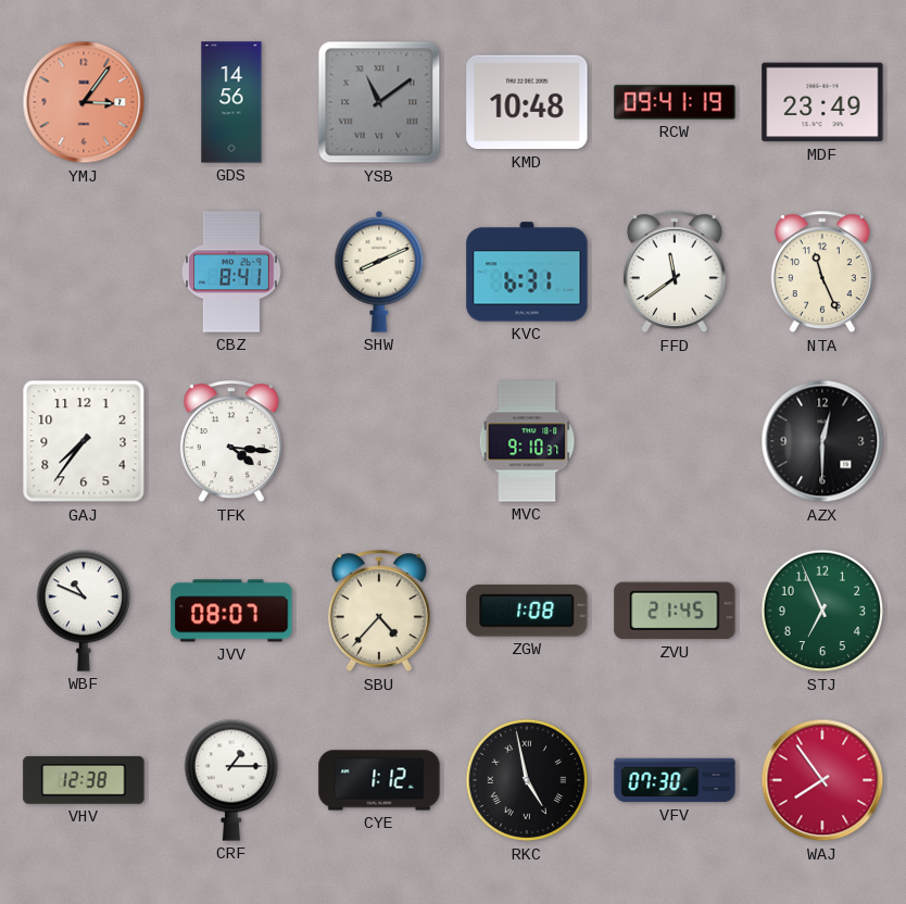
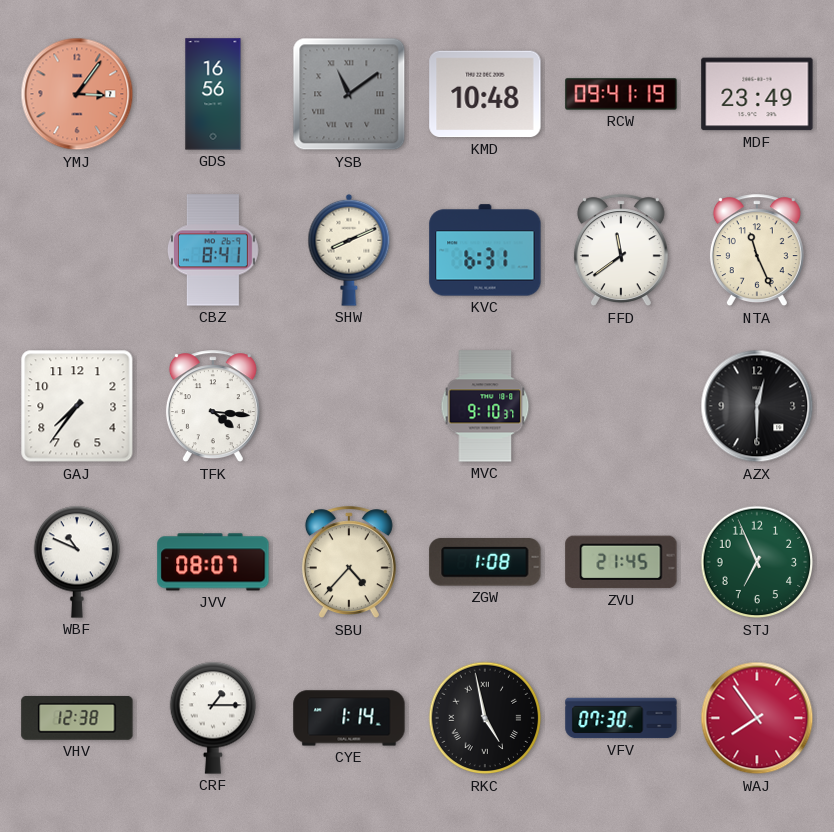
GDS: 14:56 -> 16:56 (213, 94)
CYE: 1:12 -> 1:14 (349, 718)
